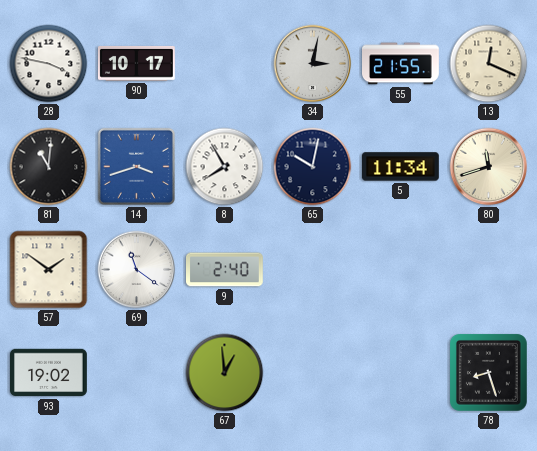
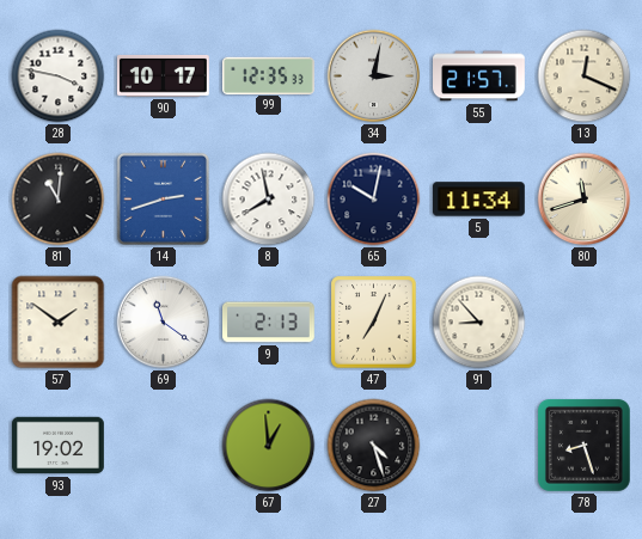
99: none -> 12:35 (269, 75)
55: 21:55 -> 21:57 (479, 76)
14: 3:42 -> 2:42 (163, 198)
8: 7:55 -> 7:58 (269, 200)
9: 2:40 -> 2:13 (269, 323)
47: none -> 7:04 (374, 323)
91: none -> 8:53 (479, 323)
27: none -> 4:27 (374, 446)
